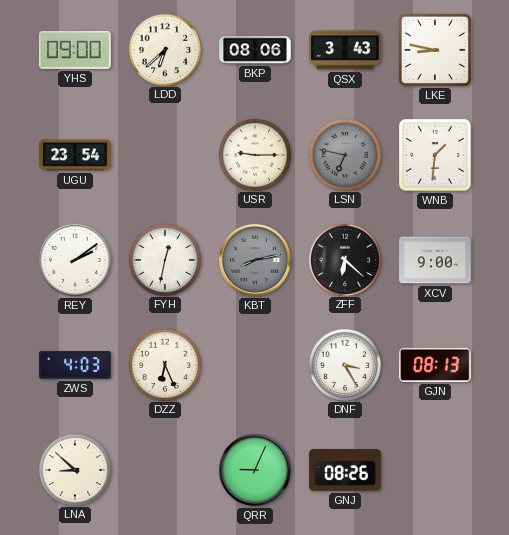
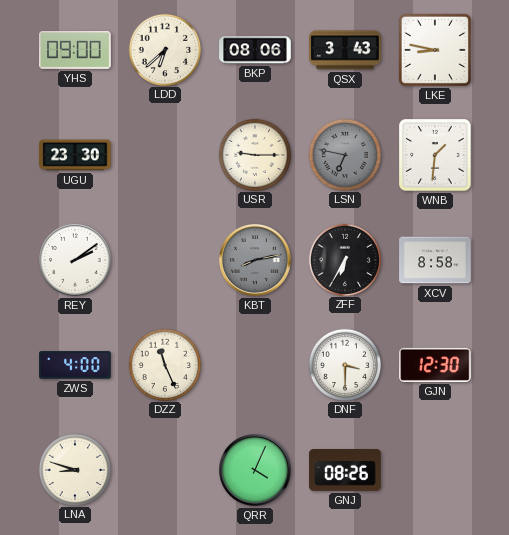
UGU: 23:54 -> 23:30 (75, 155)
FYH: 12:32 -> none (164, 259)
ZFF: 6:22 -> 6:35 (344, 259)
XCV: 9:00 -> 8:58 (435, 260)
ZWS: 4:03 -> 4:00 (75, 365)
DZZ: 6:26 -> 11:26 (164, 364)
DNF: 3:25 -> 3:30 (344, 364)
GJN: 08:13 -> 12:30 (435, 365)
LNA: 8:52 -> 8:48 (74, 469)
QRR: 9:04 -> 4:04 (255, 470)
